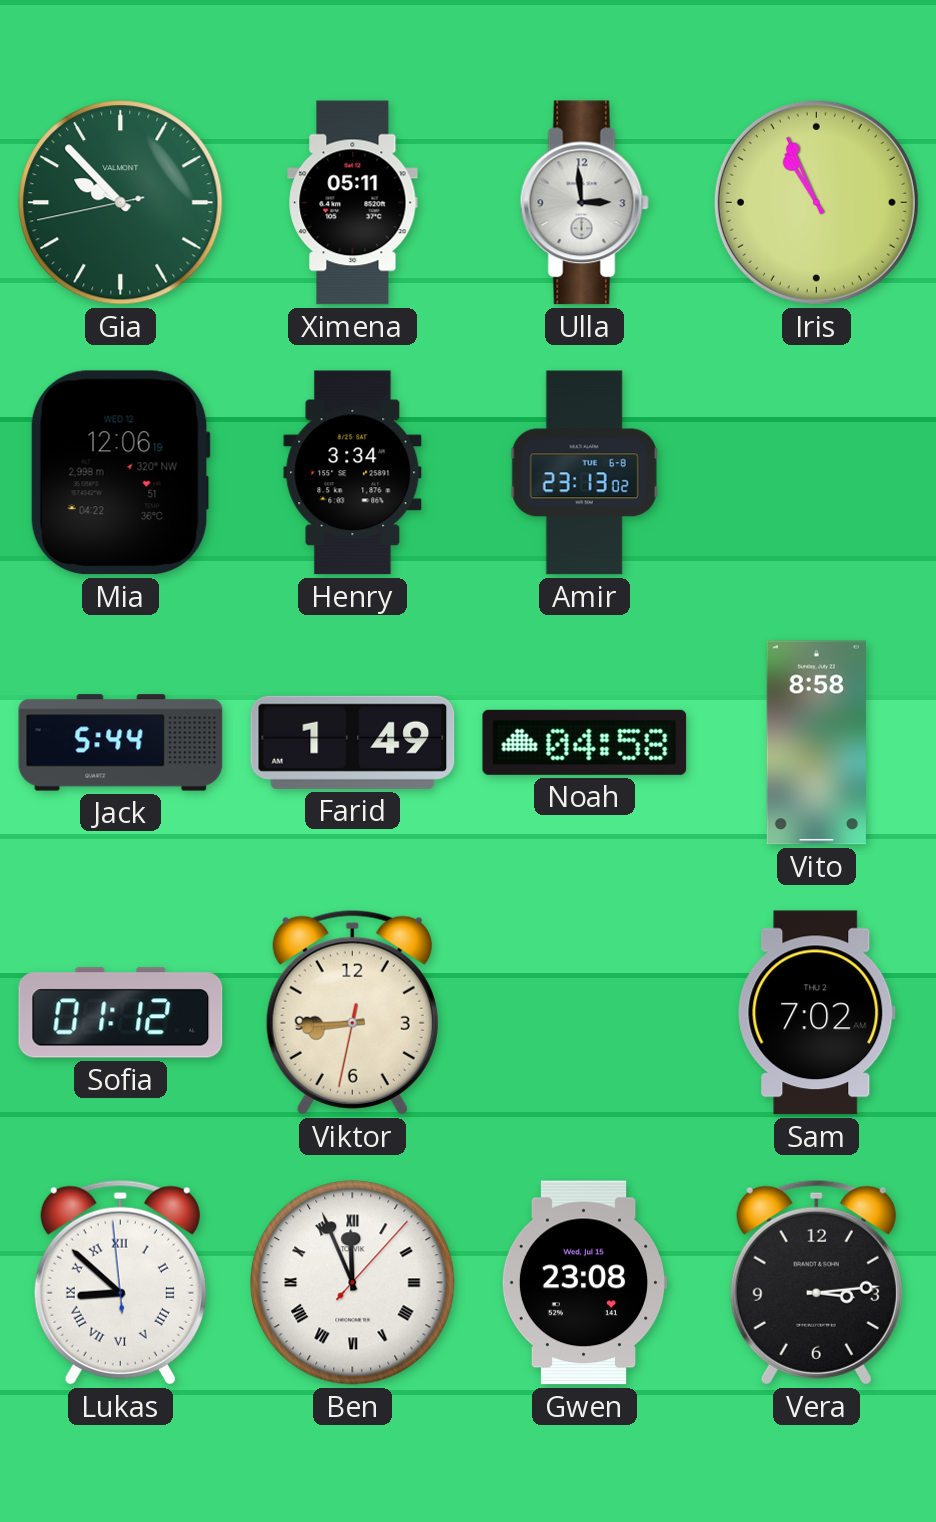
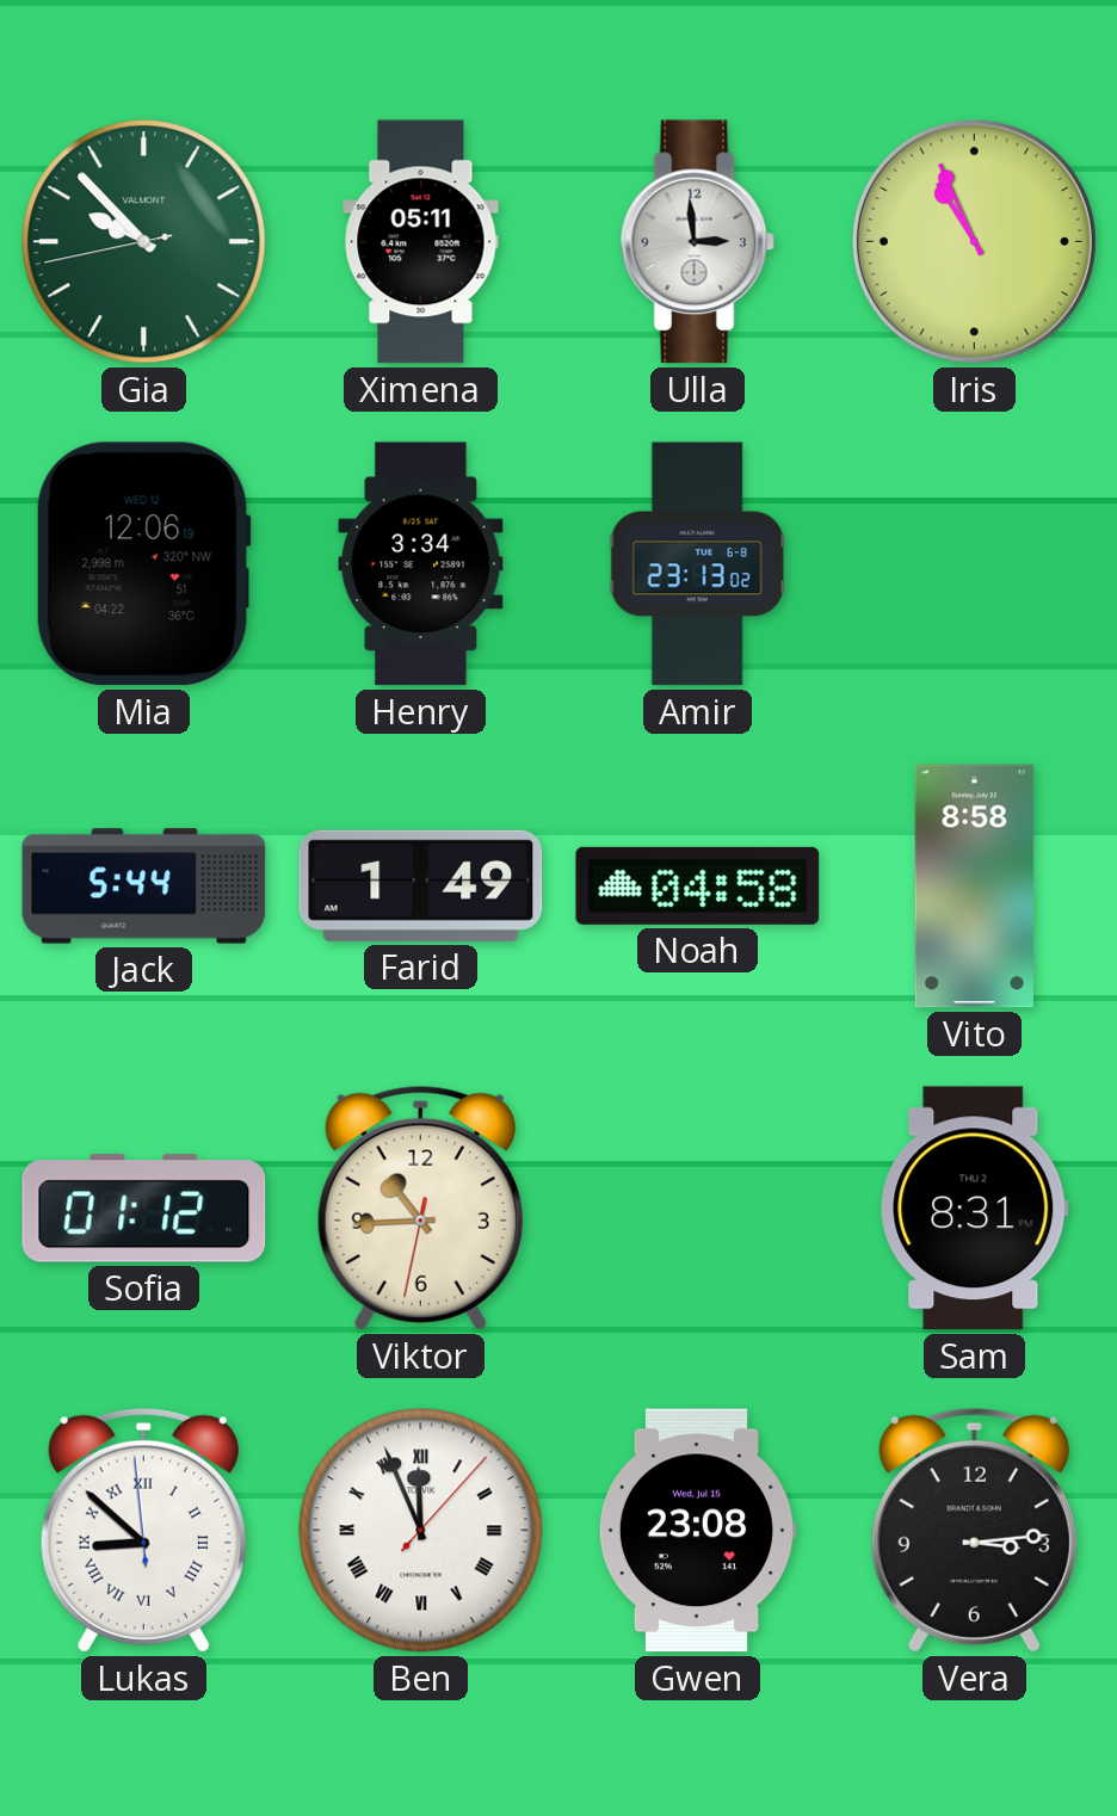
Viktor: 8:44 -> 10:44 (420, 1207)
Sam: 7:02 -> 8:31 (975, 1209)
